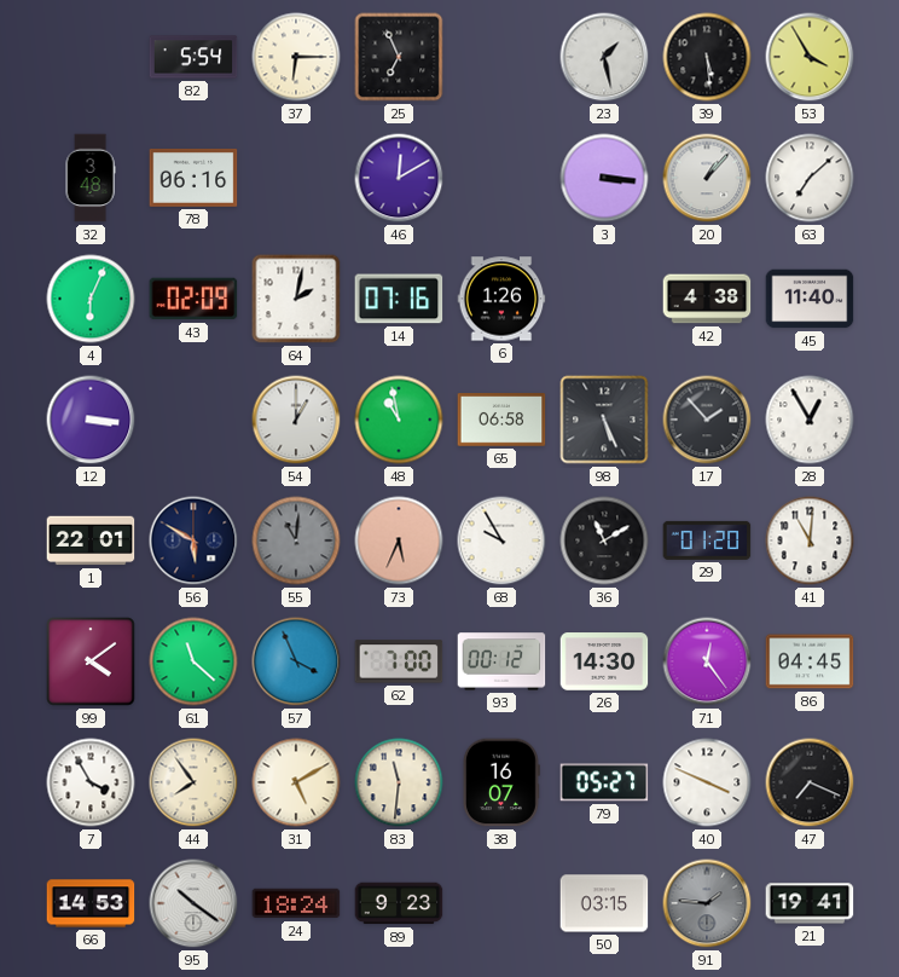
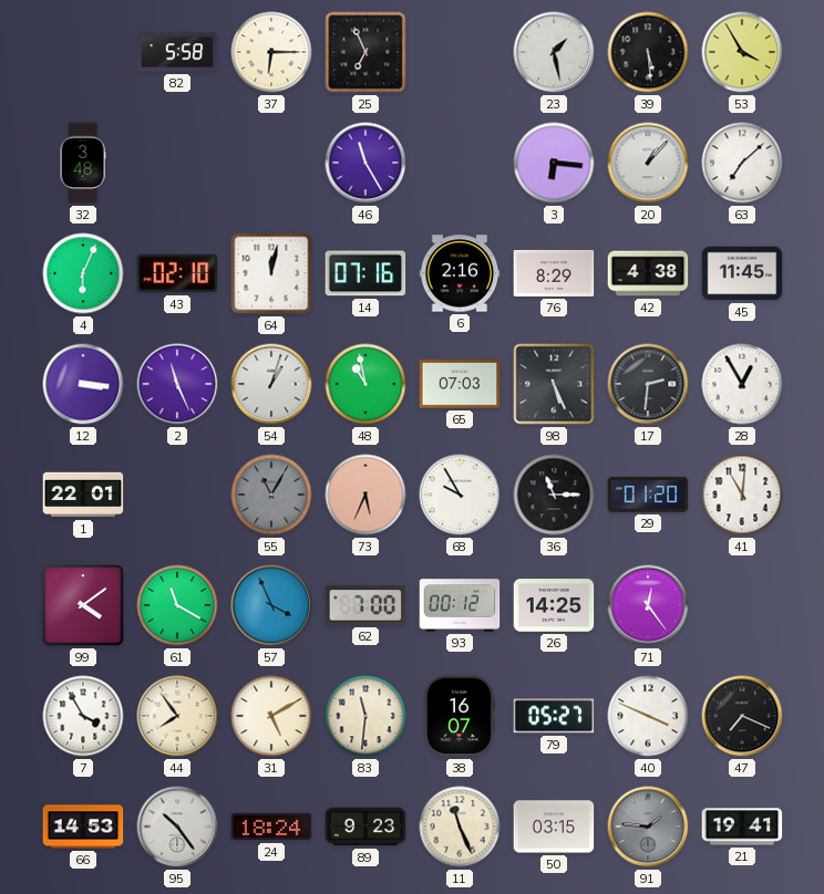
82: 5:54 -> 5:58 (177, 52)
78: 06:16 -> none (193, 178)
46: 12:10 -> 11:25 (365, 163)
3: 3:16 -> 6:16 (554, 163)
43: 02:09 -> 02:10 (177, 273)
64: 2:02 -> 12:02 (271, 273)
6: 1:26 -> 2:16 (460, 273)
76: none -> 8:29 (554, 273)
45: 11:40 -> 11:45 (742, 273)
2: none -> 11:26 (177, 384)
54: 1:00 -> 1:03 (271, 384)
65: 06:58 -> 07:03 (460, 384)
17: 1:53 -> 2:31 (648, 384)
56: 5:50 -> none (193, 540)
55: 11:01 -> 11:05 (271, 495)
36: 11:10 -> 11:15 (554, 495)
61: 11:22 -> 11:20 (177, 605)
26: 14:30 -> 14:25 (554, 605)
86: 04:45 -> none (810, 661)
95: 10:21 -> 10:24 (177, 827)
11: none -> 11:26 (460, 827)
